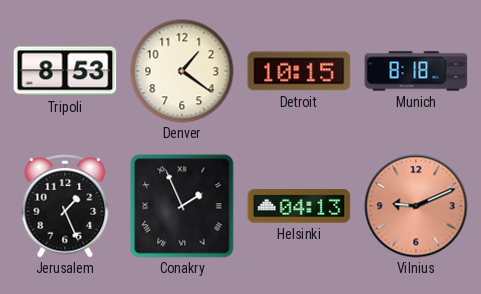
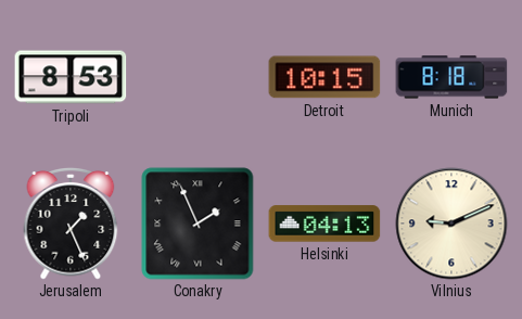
Denver: 1:21 -> none (182, 71)
Vilnius dial: salmon -> cream (451, 224)
